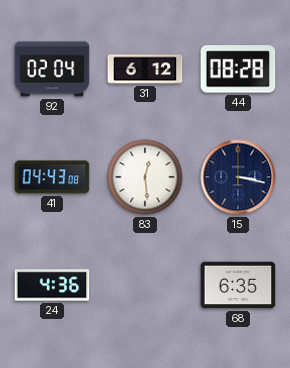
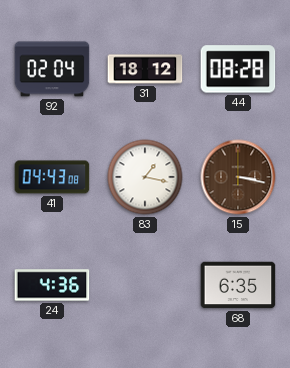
31: 6:12 -> 18:12 (145, 69)
83: 12:29 -> 1:17 (145, 177)
15 dial: navy -> brown (238, 177)
